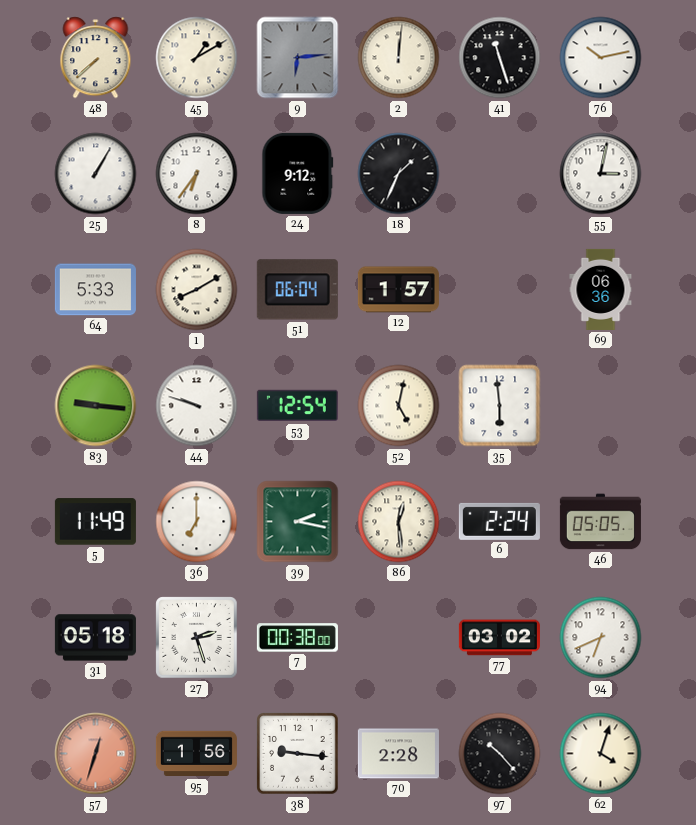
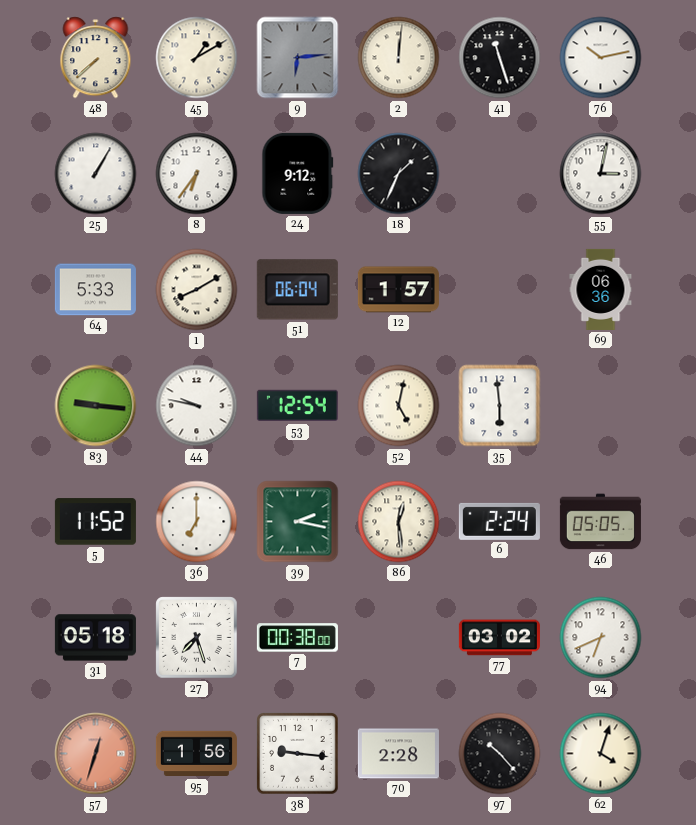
44: 9:48 -> 9:47 (197, 406)
5: 11:49 -> 11:52 (95, 522)
27: 2:27 -> 7:27 (197, 638)
